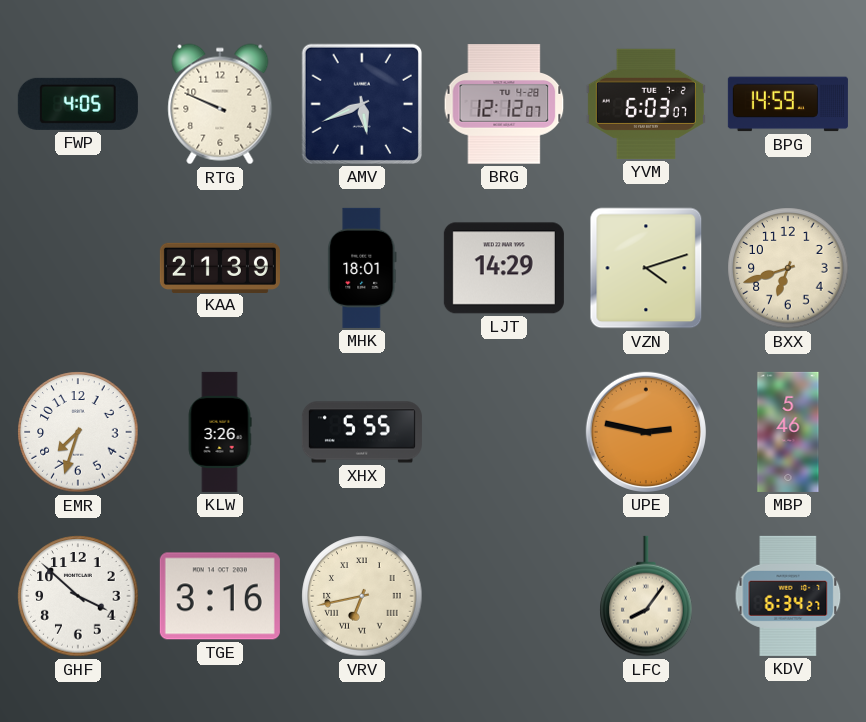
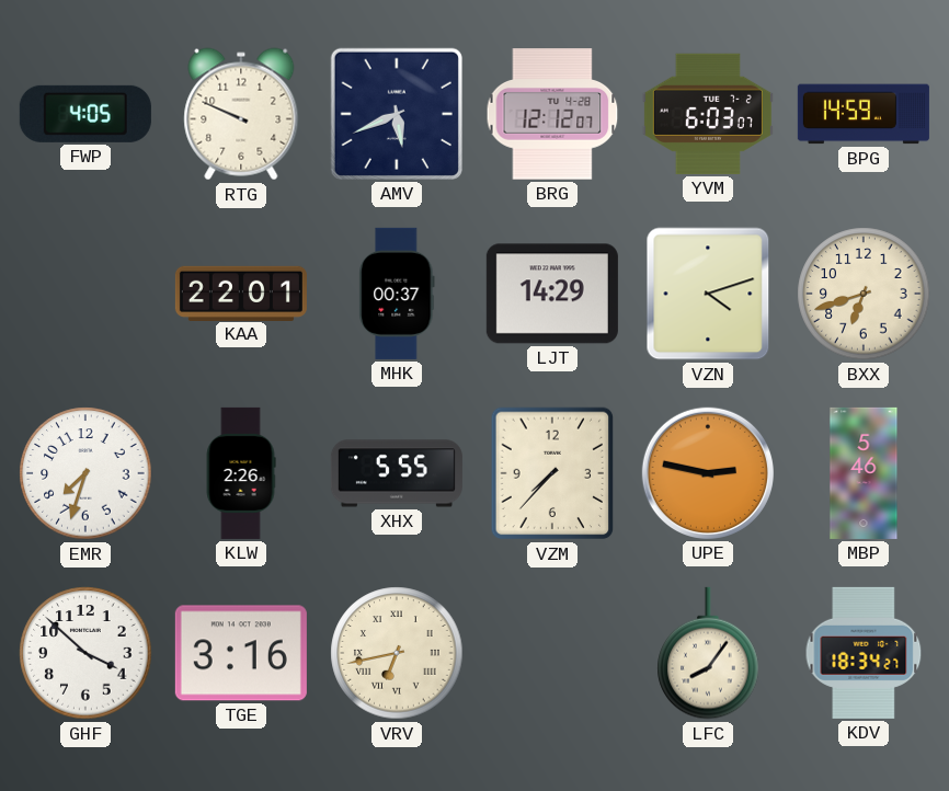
KAA: 21:39 -> 22:01 (241, 293)
MHK: 18:01 -> 00:37 (397, 294)
KLW: 3:26 -> 2:26 (241, 473)
VZM: none -> 7:37 (552, 473)
KDV: 6:34 -> 18:34 (864, 653)
